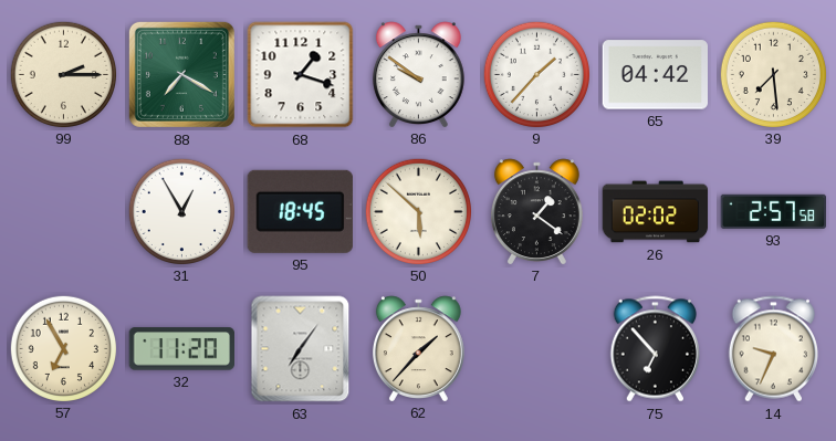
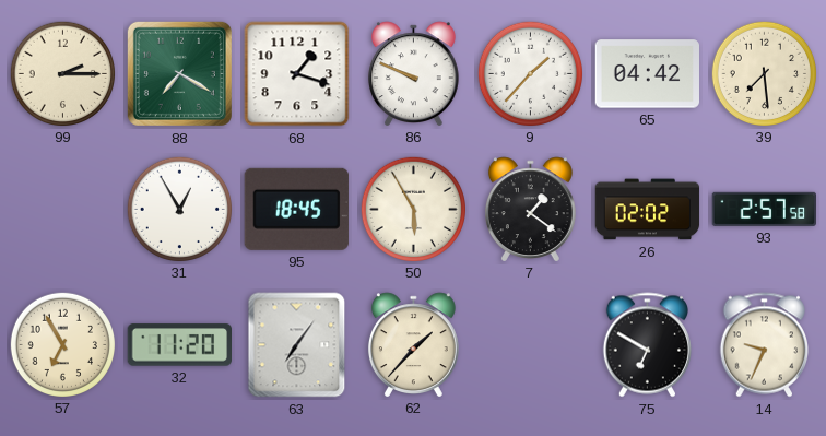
86: 9:51 -> 9:49 (413, 73)
50: 5:52 -> 5:55 (413, 209)
75: 6:53 -> 6:50 (647, 345)
